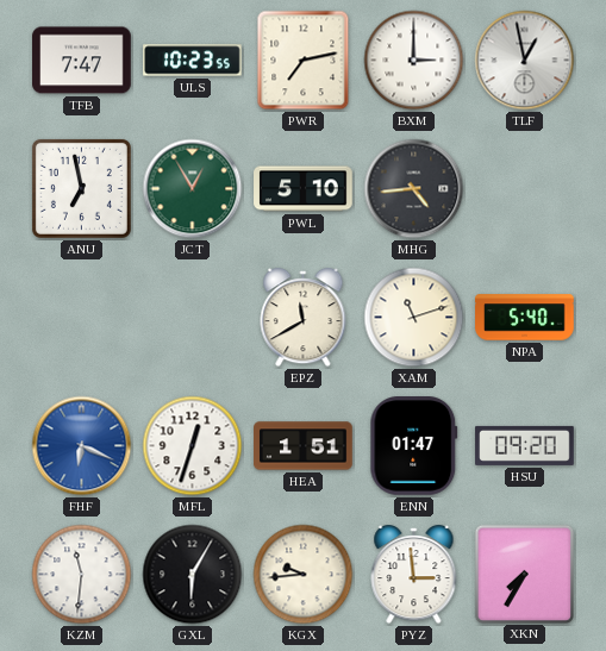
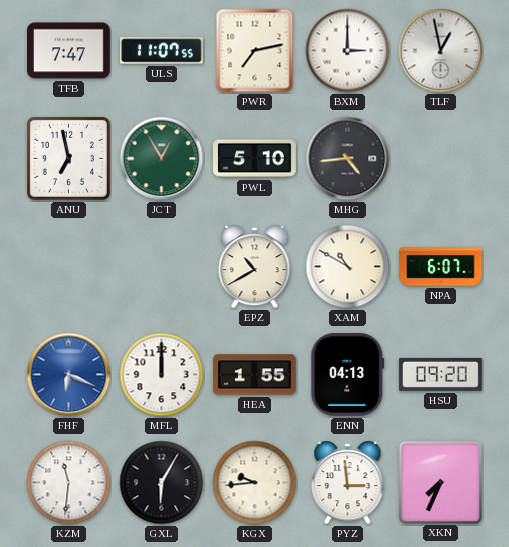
ULS: 10:23 -> 11:07 (162, 51)
EPZ: 11:40 -> 10:40 (255, 267)
XAM: 11:12 -> 10:50 (348, 267)
NPA: 5:40 -> 6:07 (441, 267)
MFL: 12:33 -> 12:00 (162, 375)
HEA: 1:51 -> 1:55 (255, 375)
ENN: 01:47 -> 04:13 (348, 375)
XKN: 7:35 -> 7:34 (440, 482)
